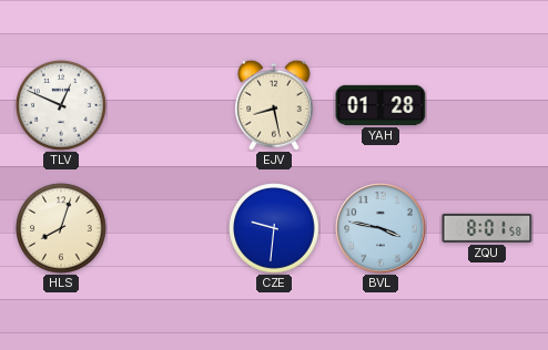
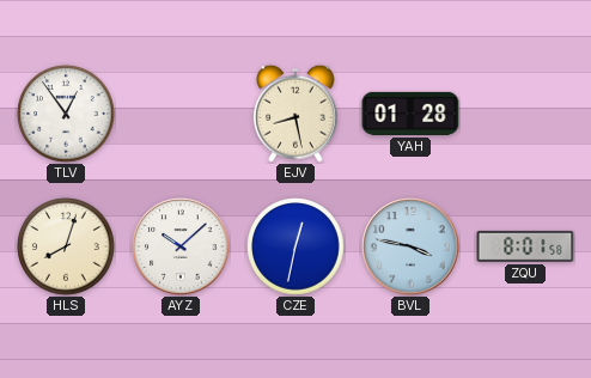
TLV: 12:49 -> 12:54 (66, 114)
AYZ: none -> 10:08 (181, 246)
CZE: 9:31 -> 12:32 (295, 246)
